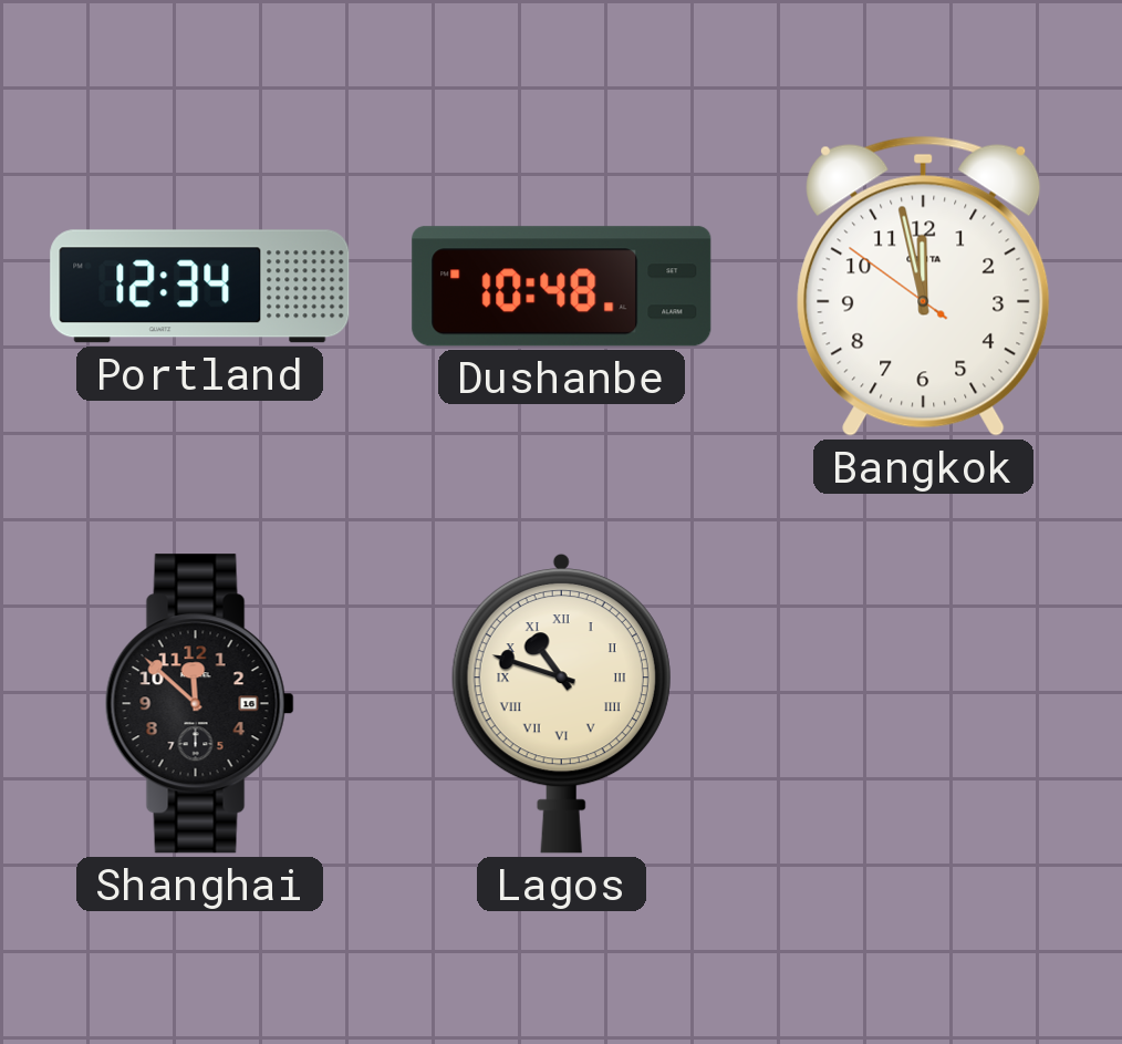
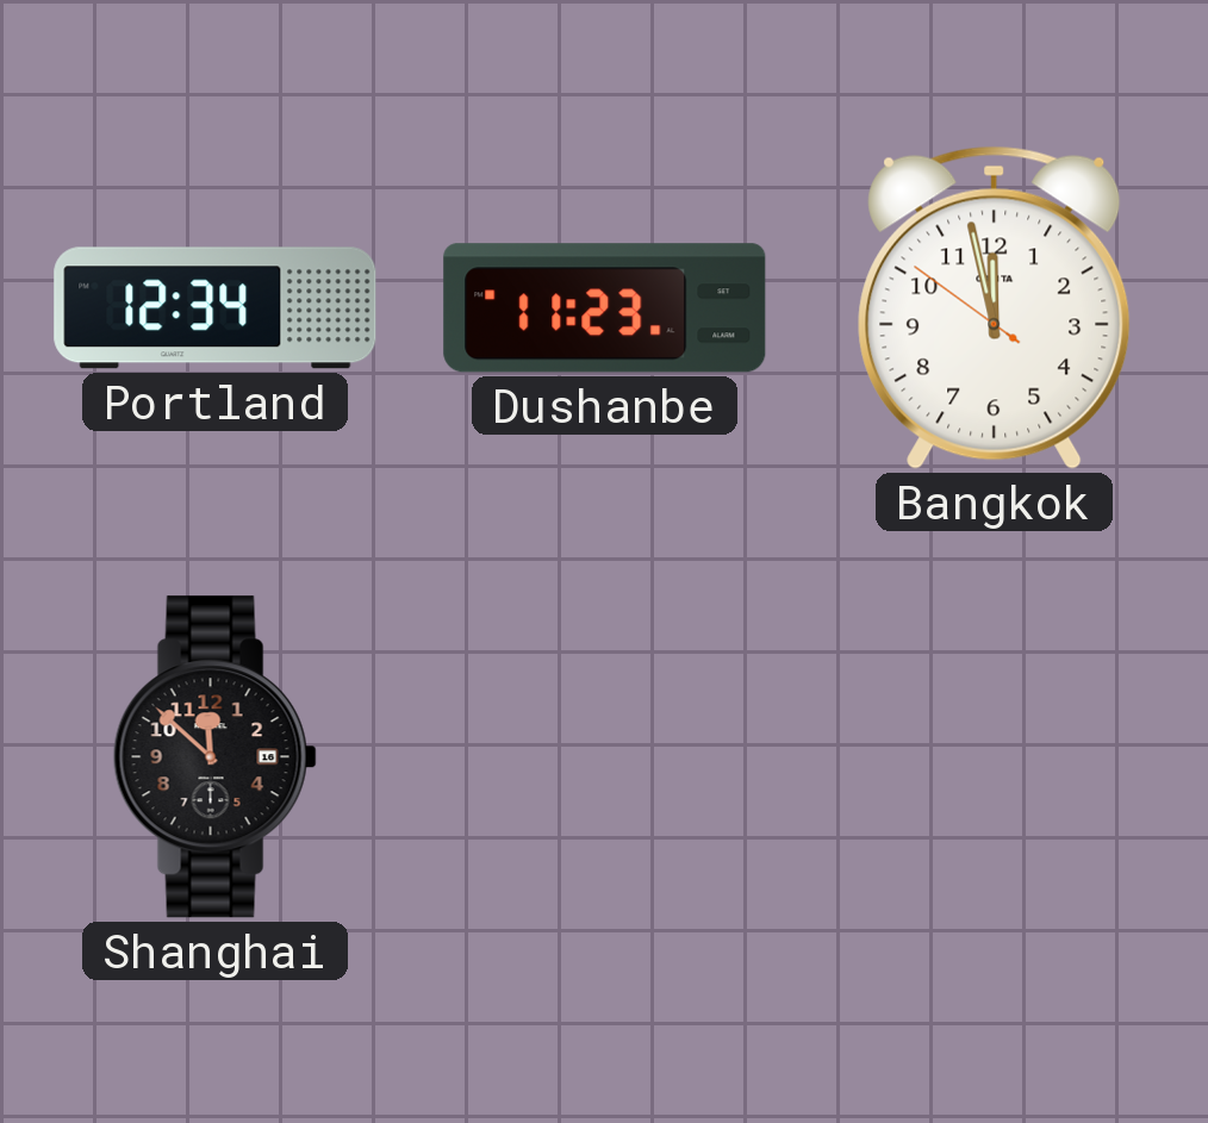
Dushanbe: 10:48 -> 11:23 (605, 308)
Lagos: 10:48 -> none (561, 703)
